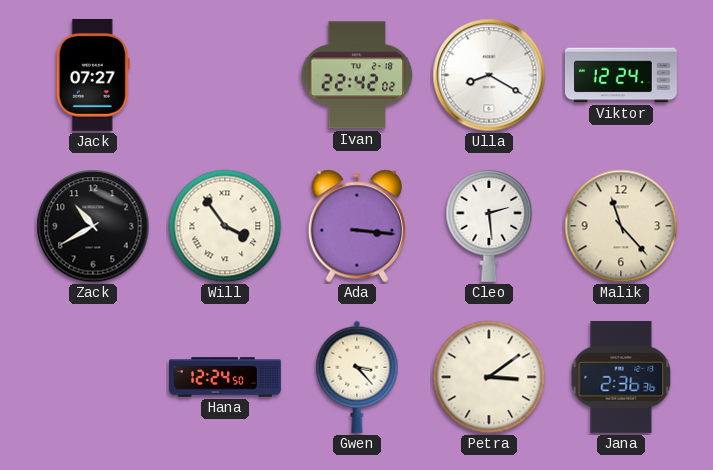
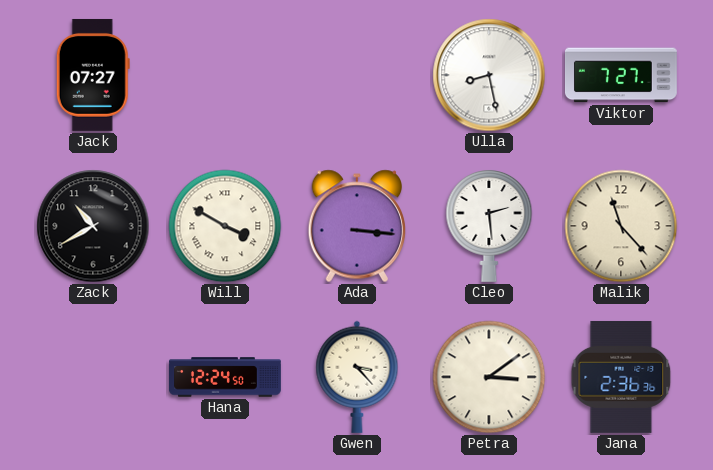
Ivan: 22:42 -> none (357, 75)
Ulla: 8:20 -> 8:28 (489, 75)
Viktor: 12:24 -> 7:27 (621, 75)
Will: 3:54 -> 3:50 (225, 226)
